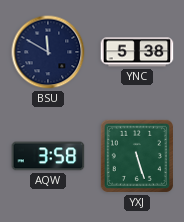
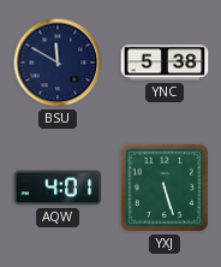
AQW: 3:58 -> 4:01 (58, 188)
